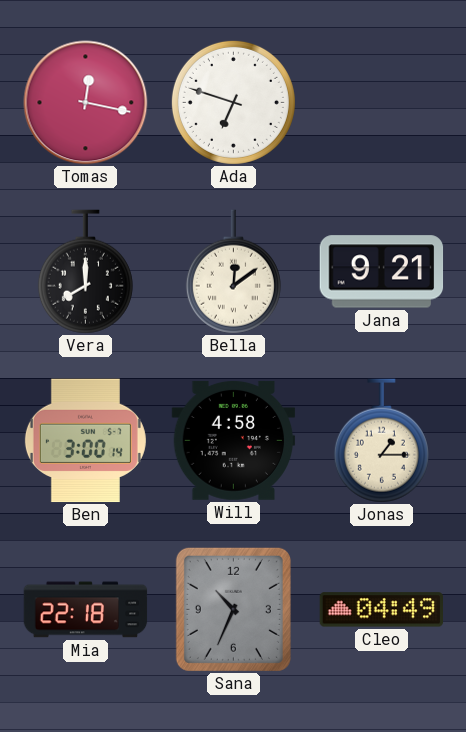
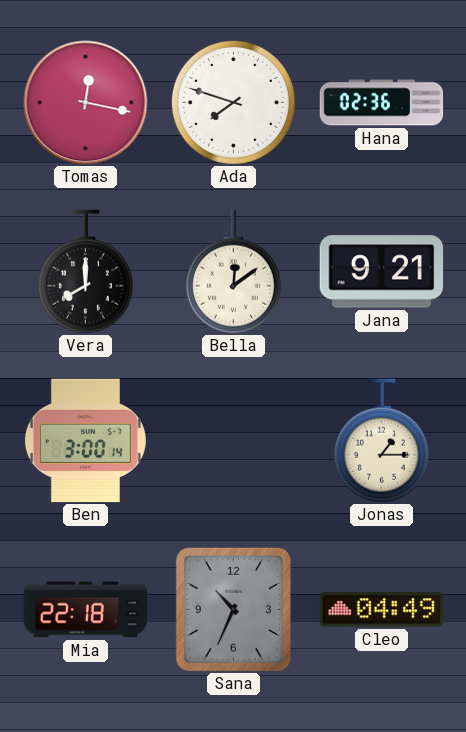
Ada: 6:48 -> 7:48 (233, 102)
Hana: none -> 02:36 (382, 103)
Will: 4:58 -> none (234, 440)
